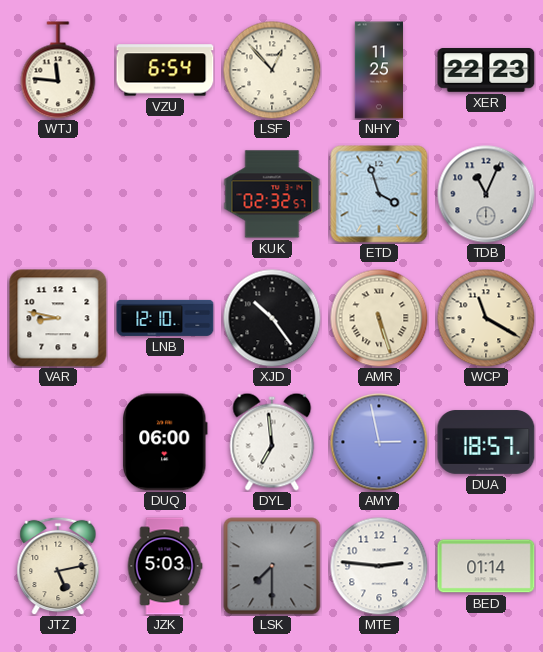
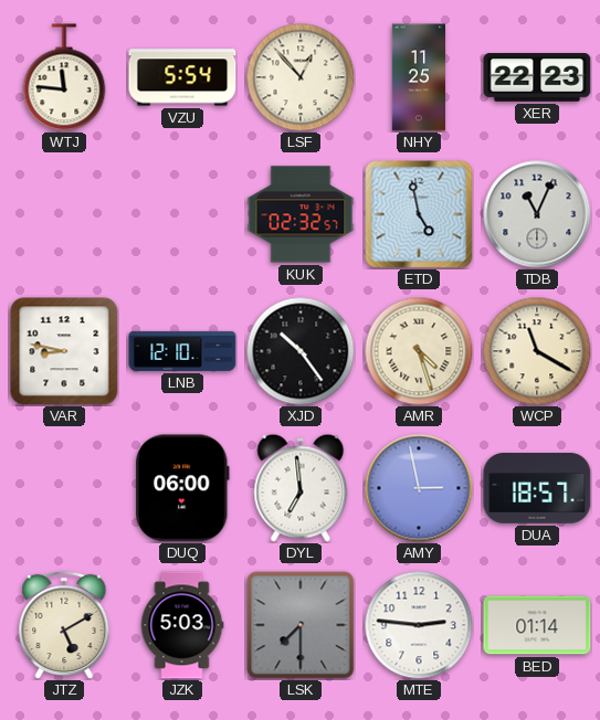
VZU: 6:54 -> 5:54 (182, 77)
ETD: 3:57 -> 4:58 (419, 214)
AMR: 5:27 -> 4:27 (419, 351)
JTZ: 5:13 -> 5:10 (64, 625)
